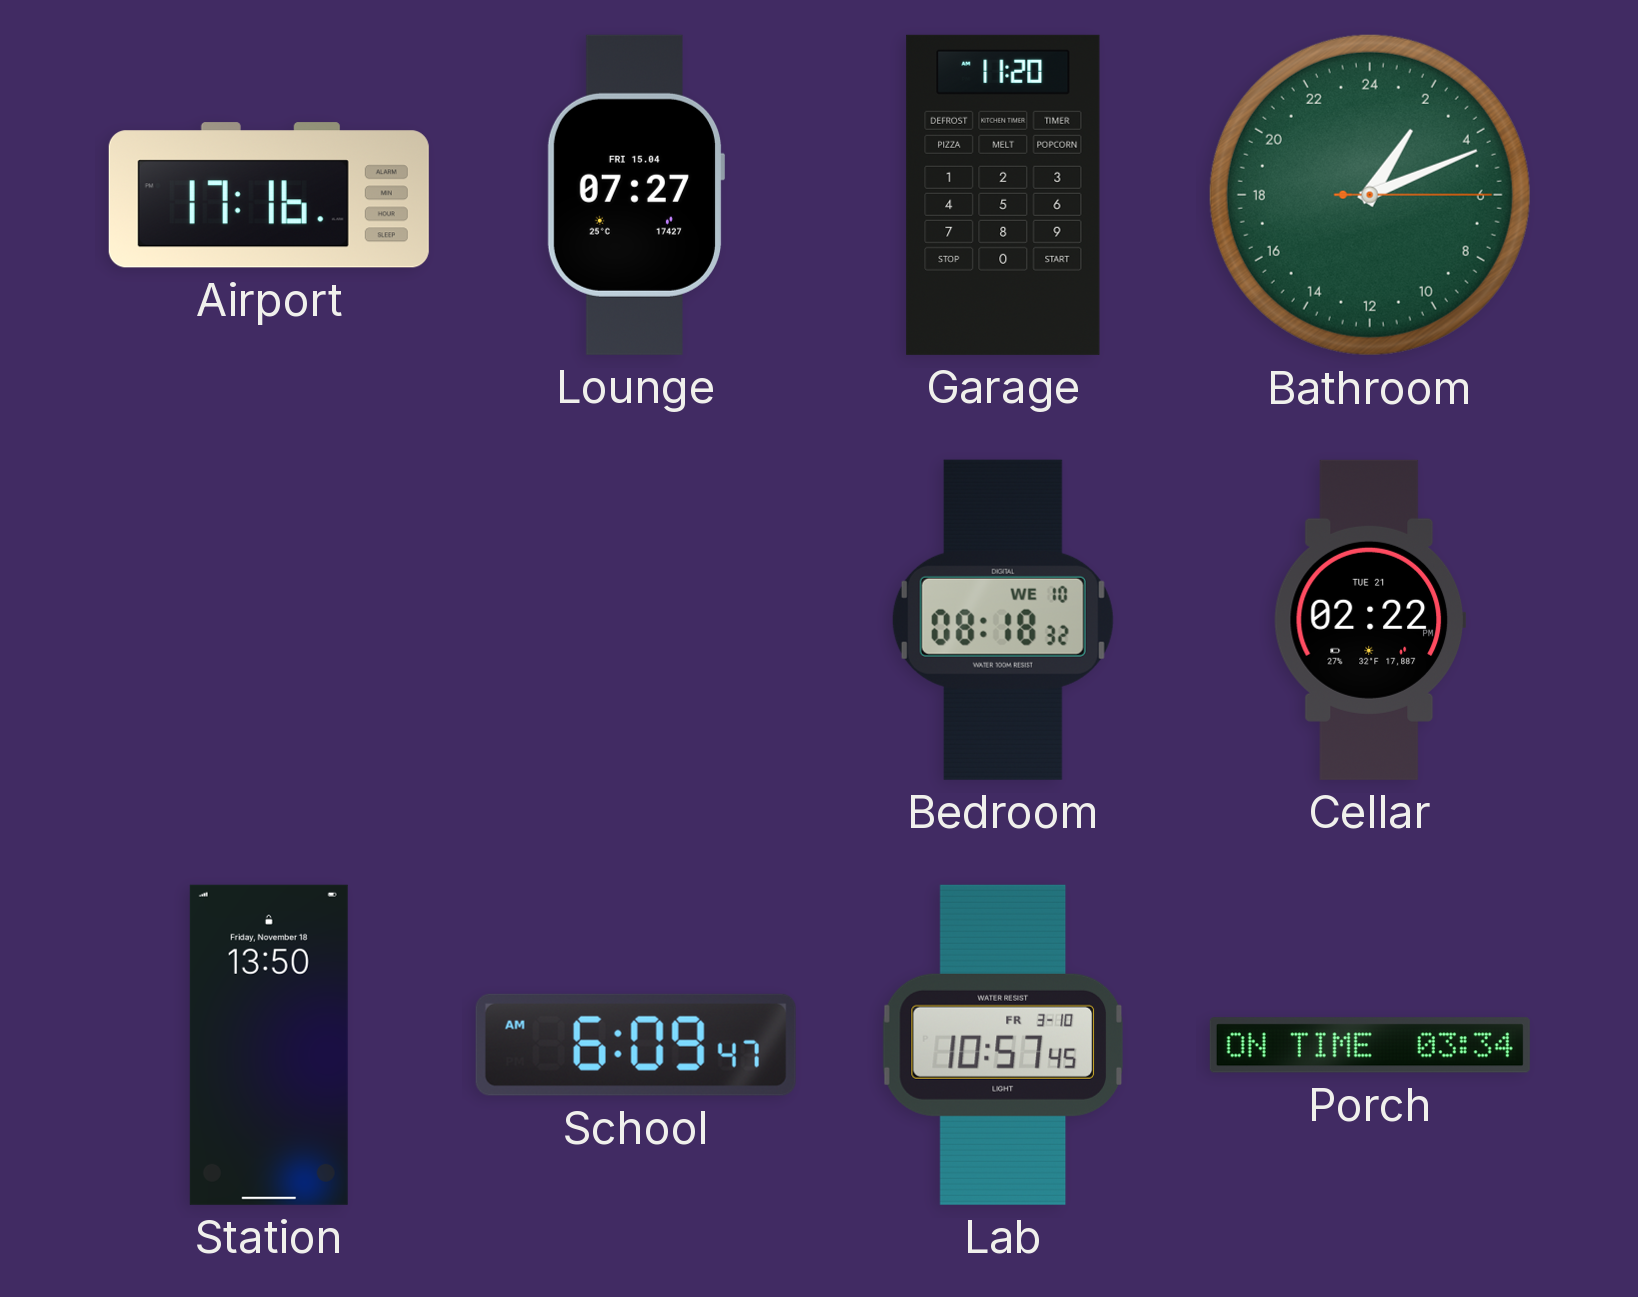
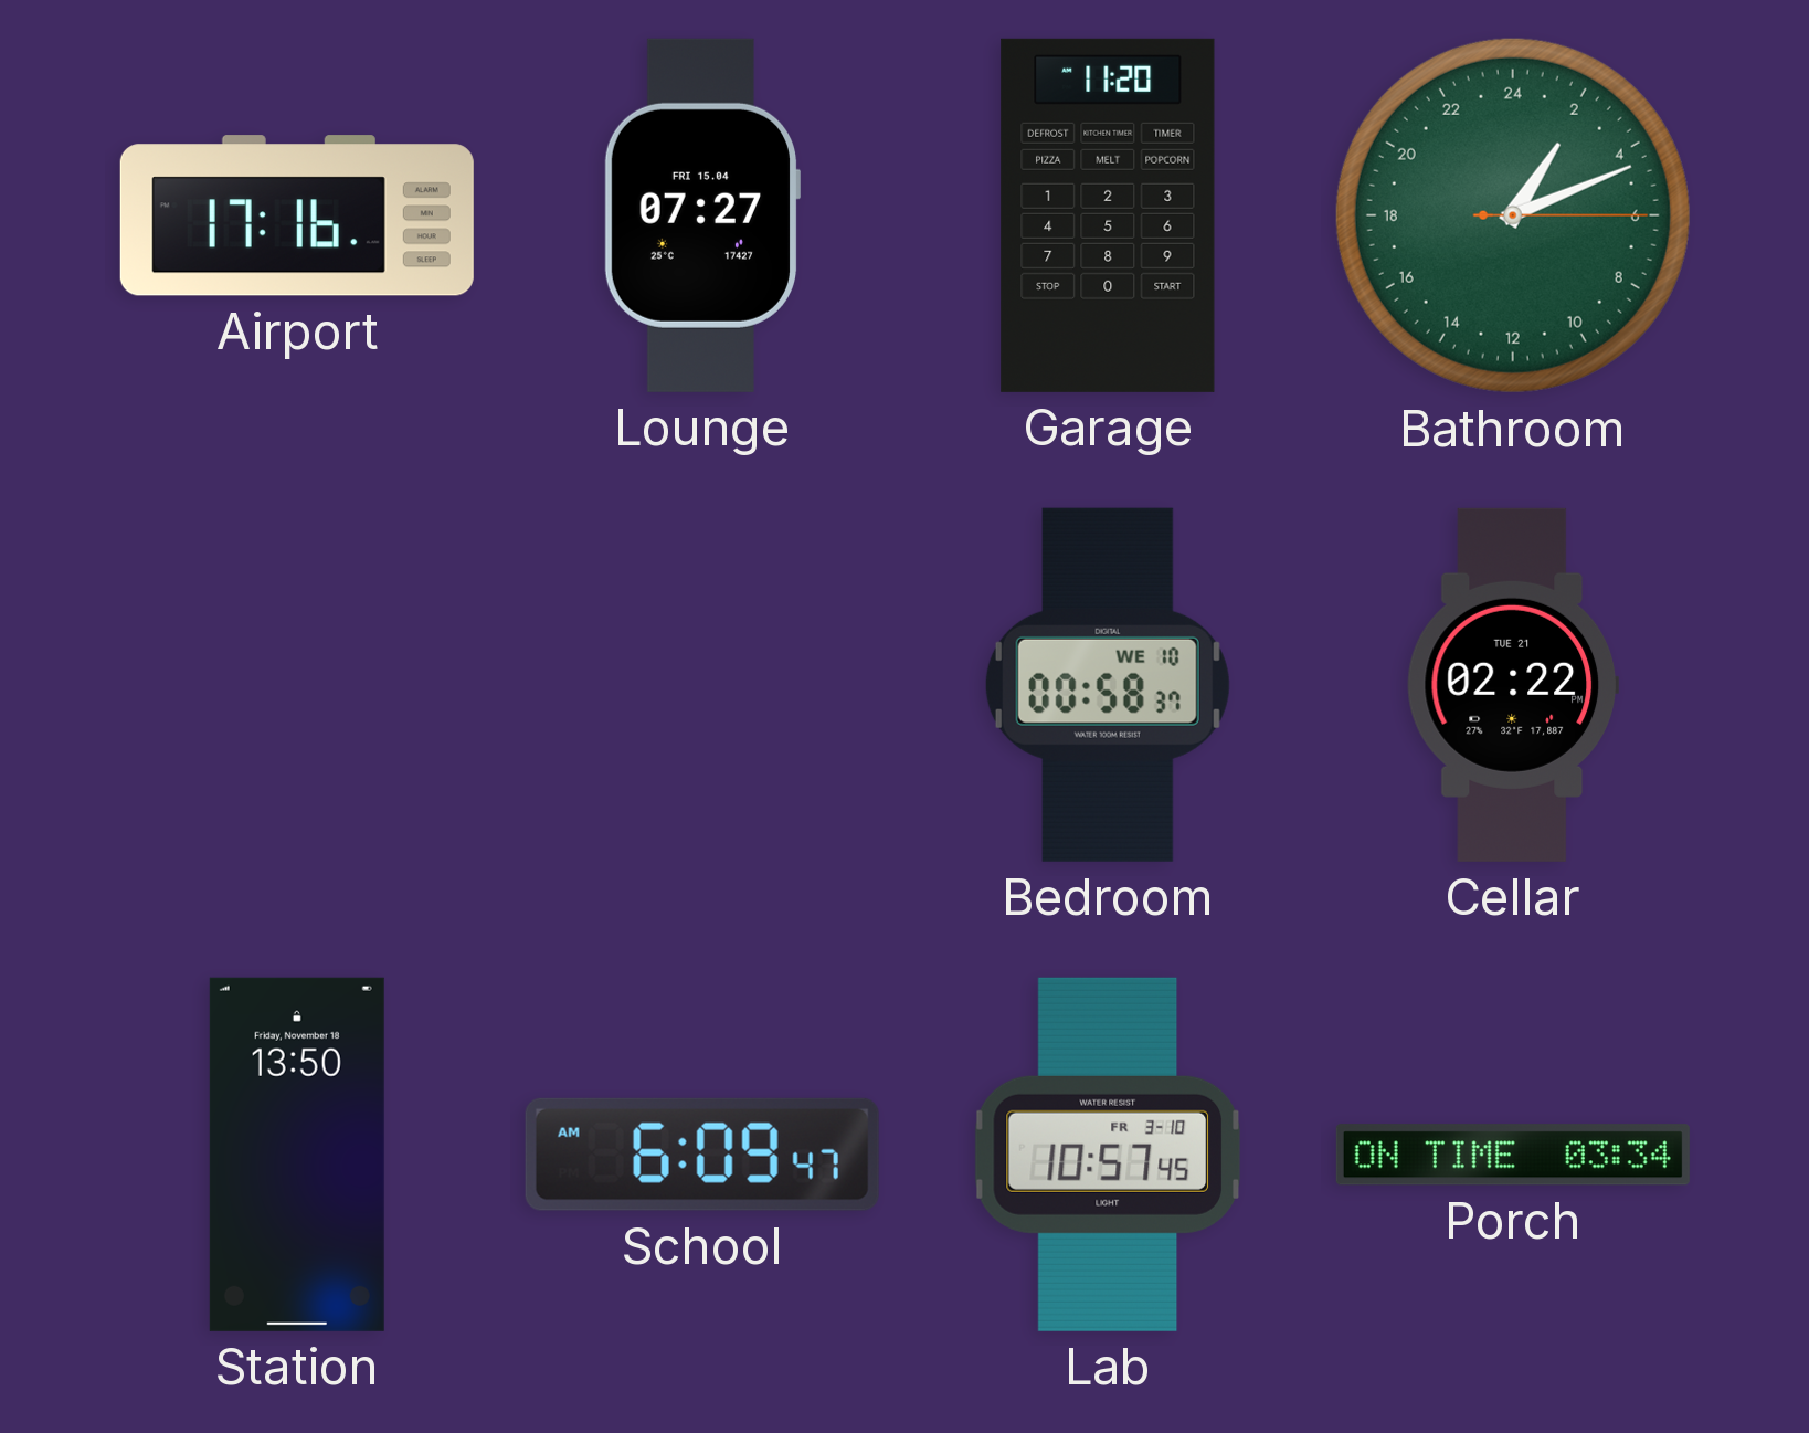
Bedroom: 08:18 -> 00:58 (1108, 685)
